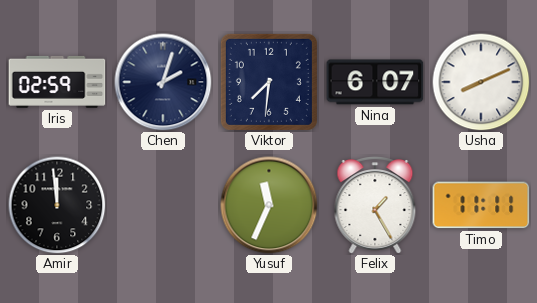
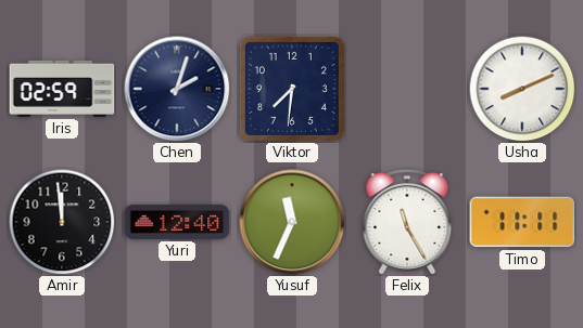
Nina: 6:07 -> none (375, 82)
Yuri: none -> 12:40 (177, 222)
Felix: 1:25 -> 11:25 (407, 223)
